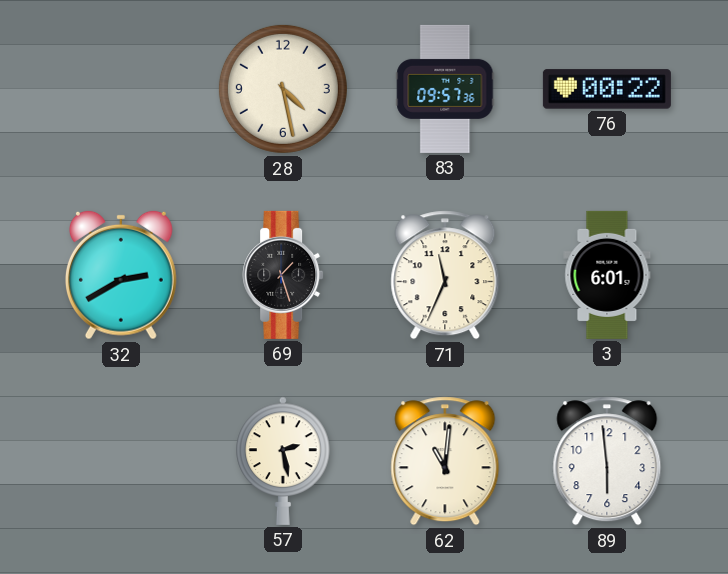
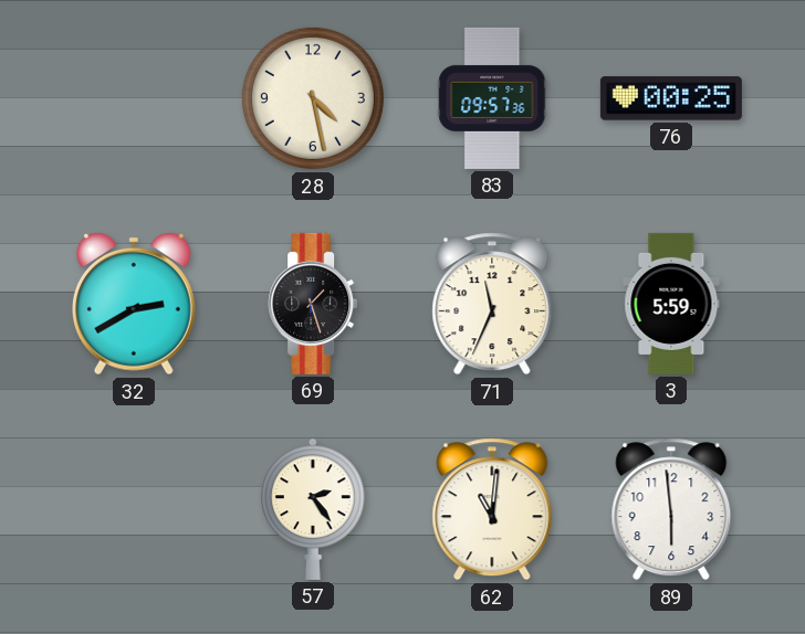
76: 00:22 -> 00:25 (671, 98)
3: 6:01 -> 5:59 (671, 304)
57: 2:28 -> 2:24 (313, 509)
